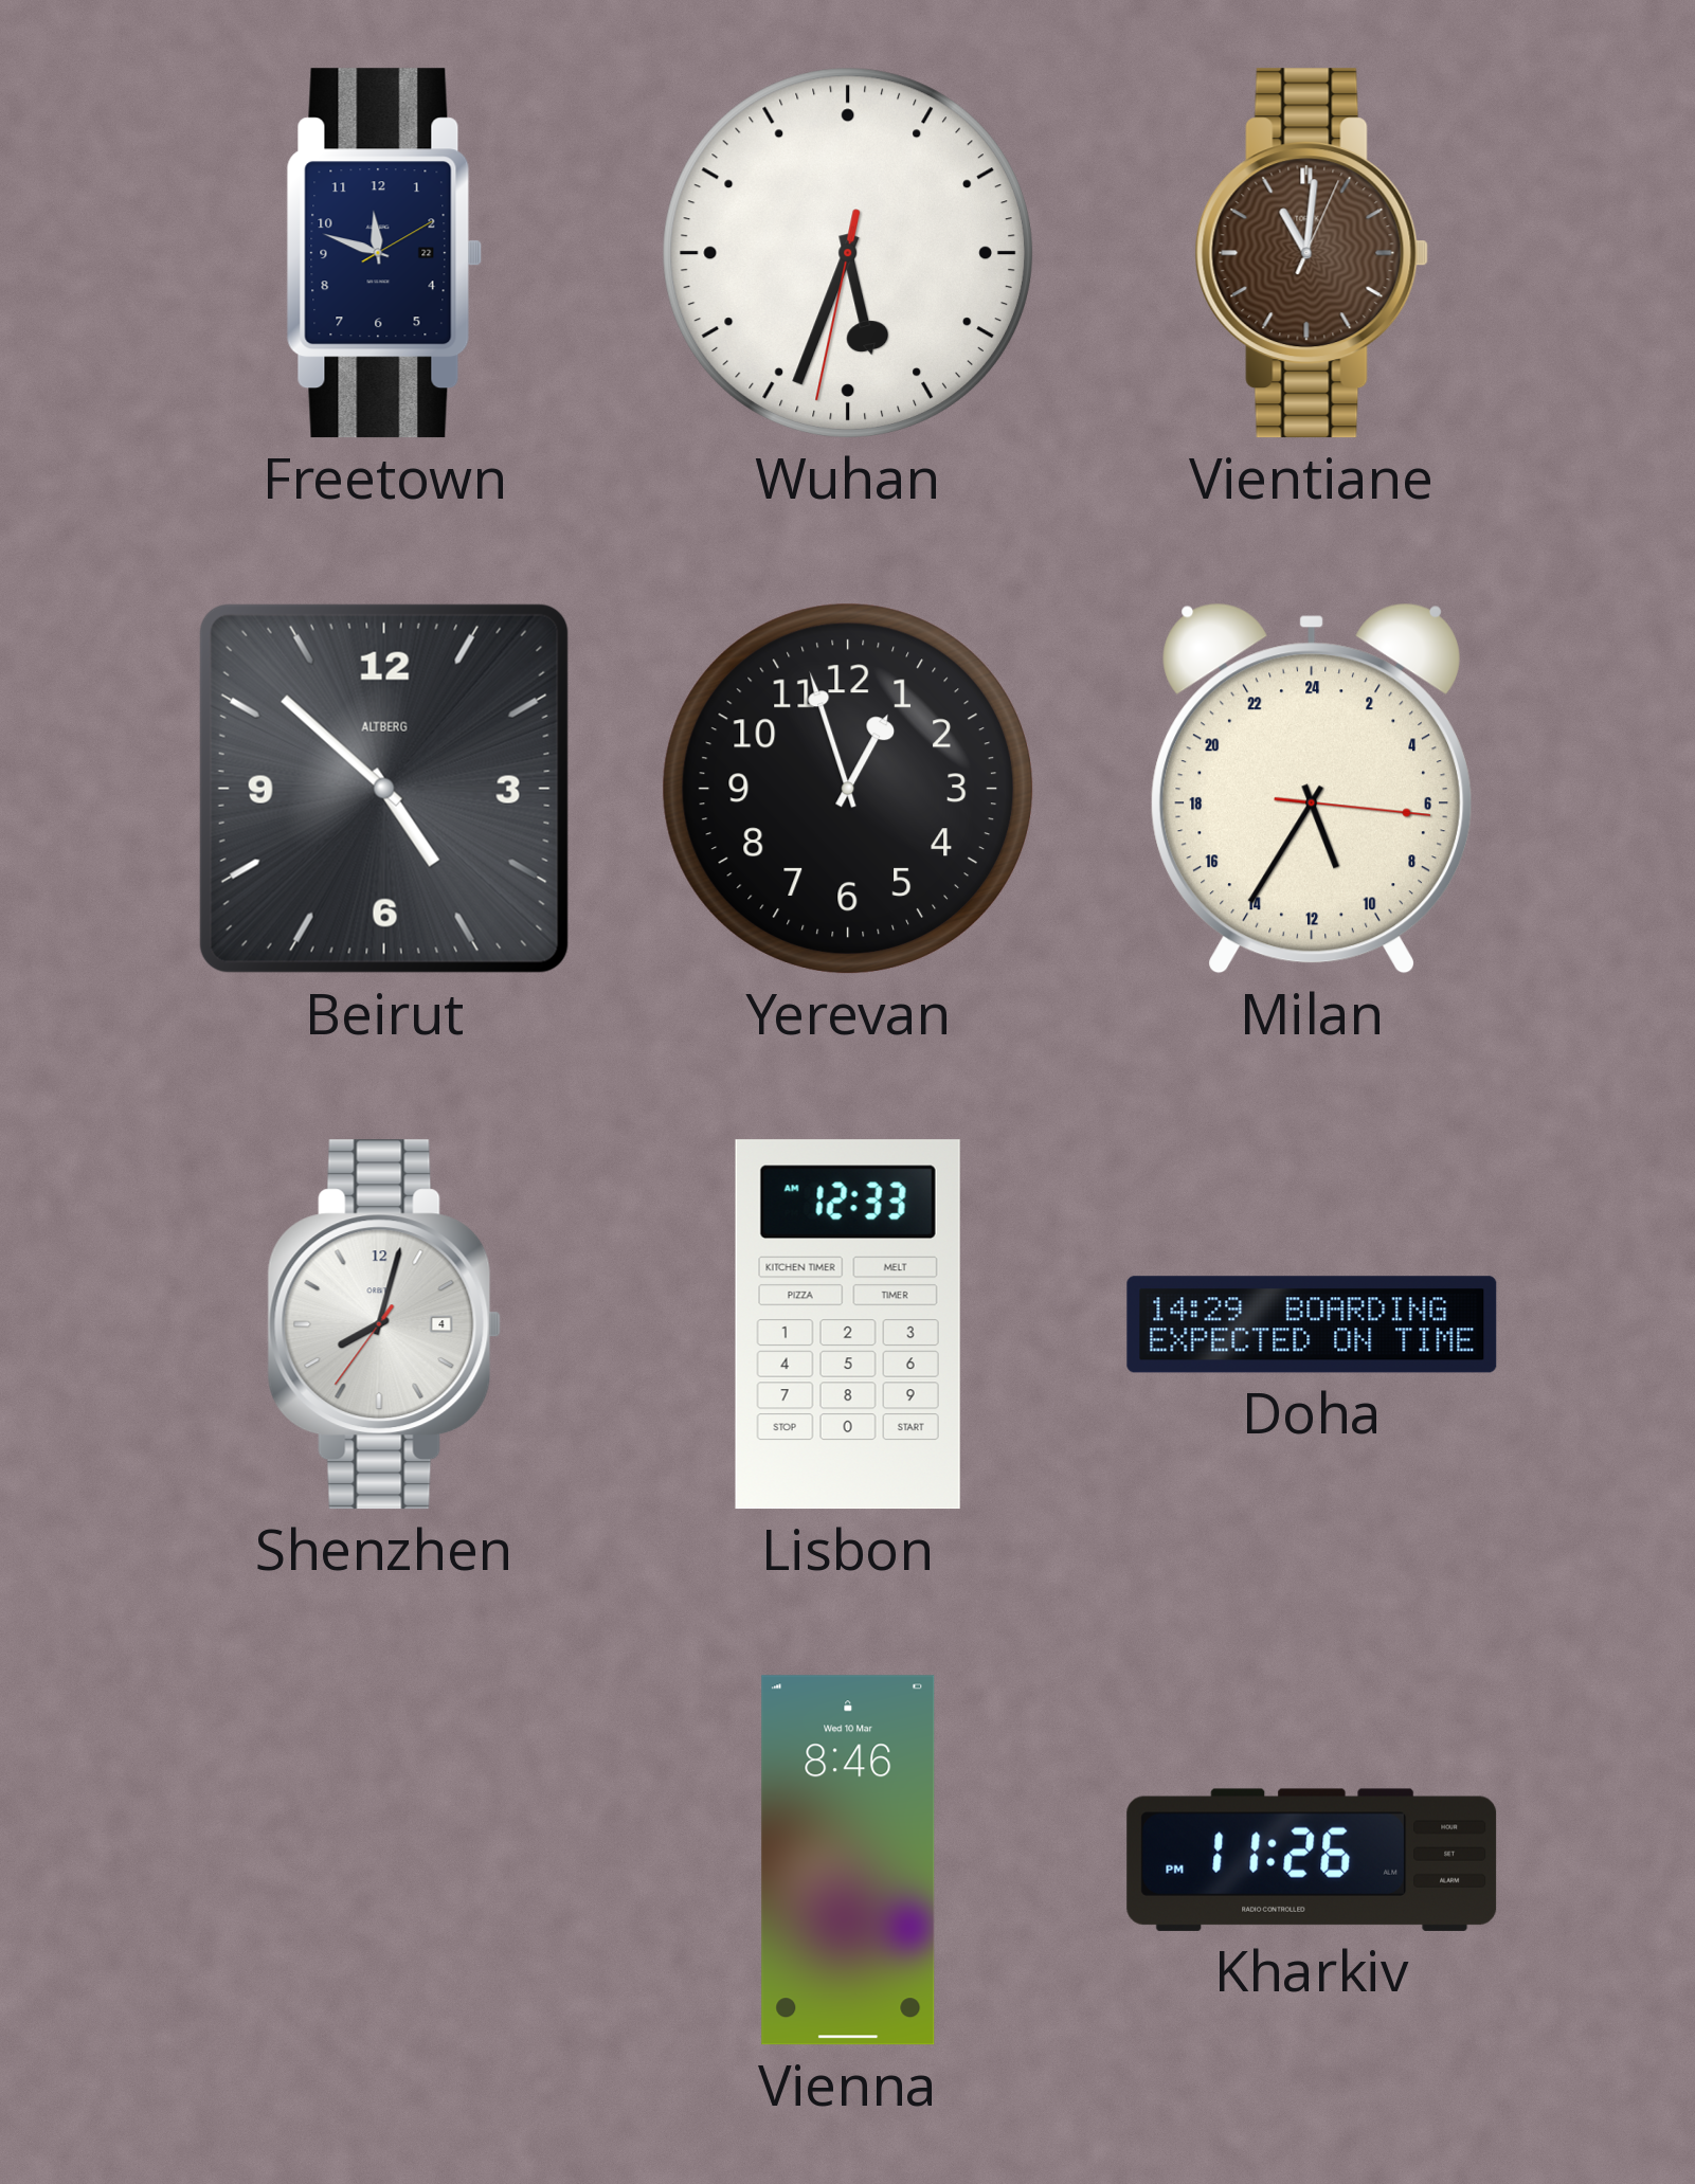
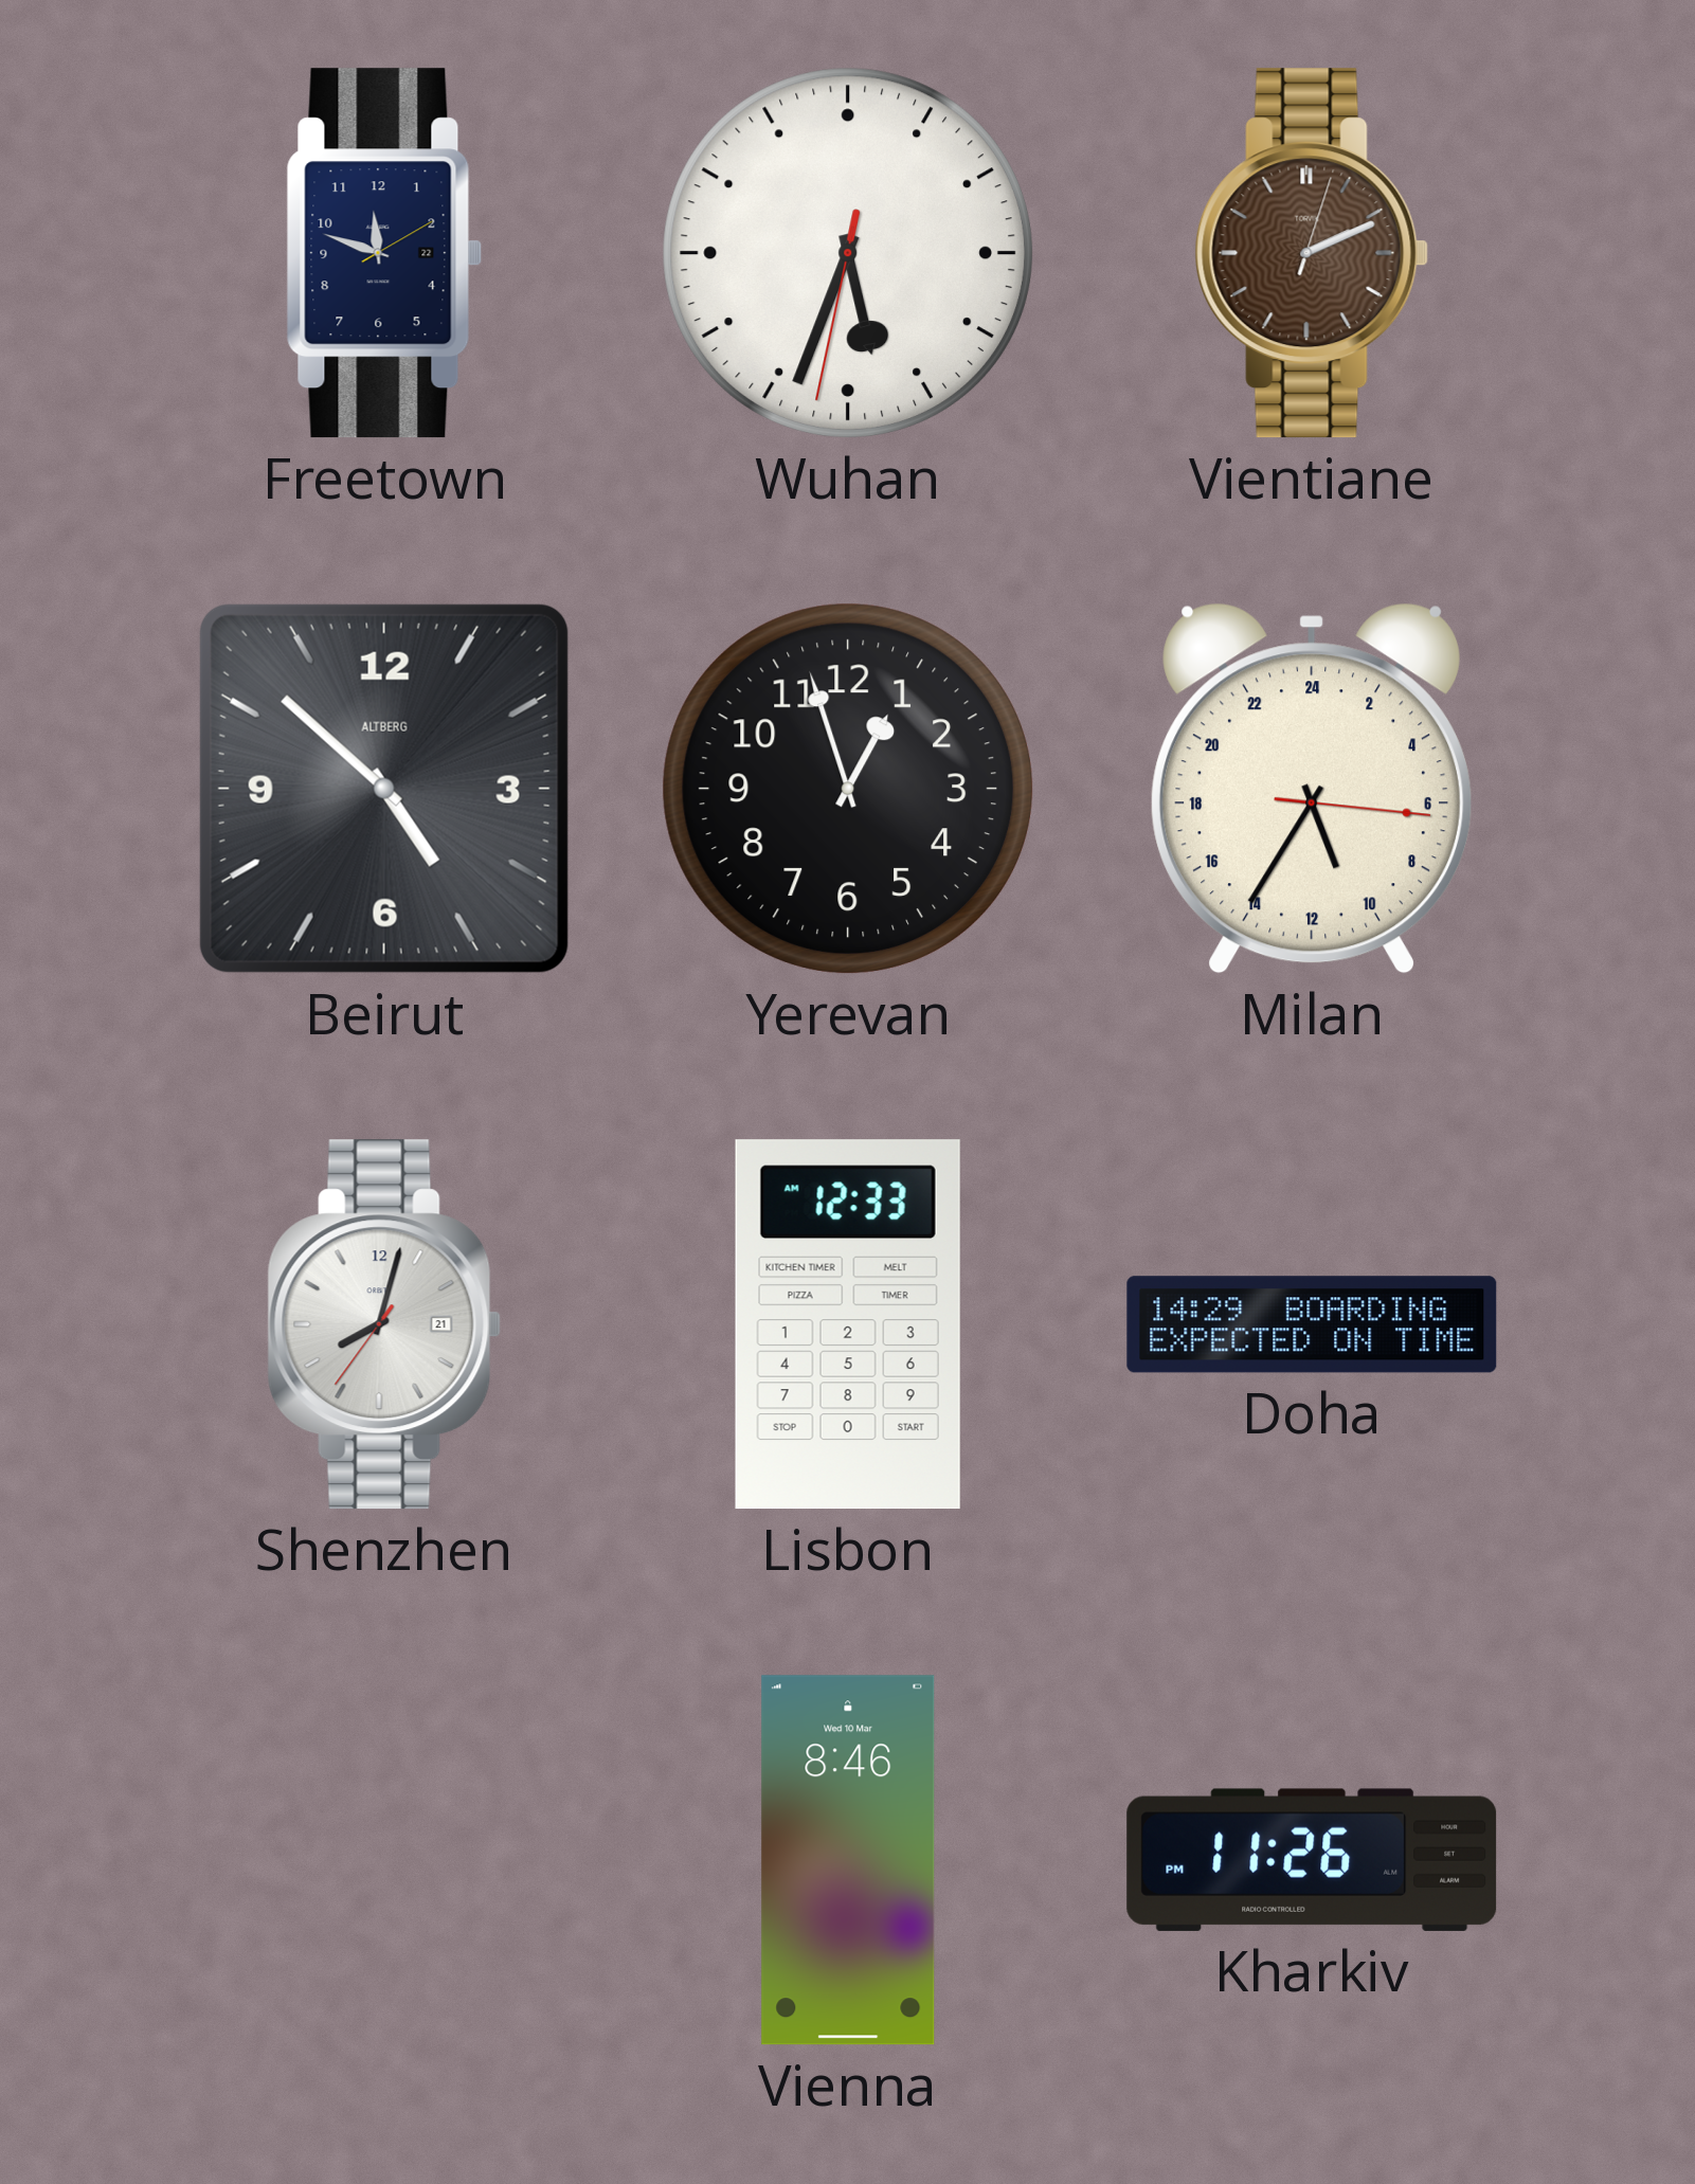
Vientiane: 11:01 -> 2:11 (1312, 253)
Shenzhen date: 4 -> 21 (384, 1324)
